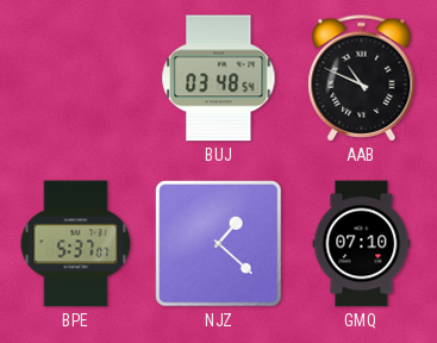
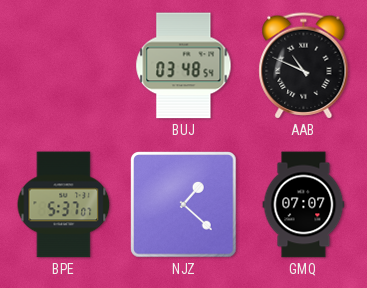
GMQ: 07:10 -> 07:07 (304, 205)
